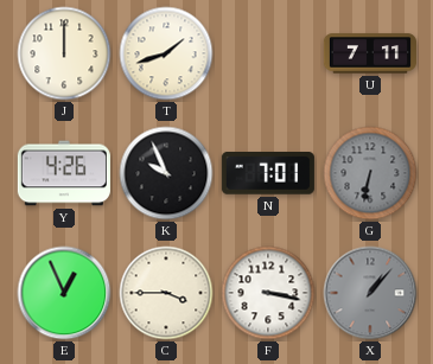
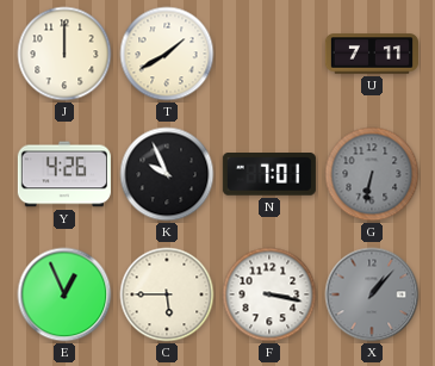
T: 1:42 -> 1:40 (167, 54)
C: 3:45 -> 5:45 (167, 294)
